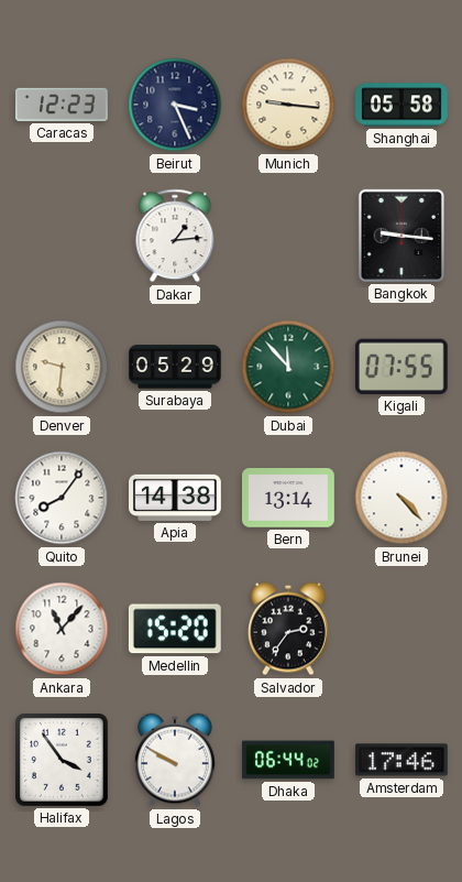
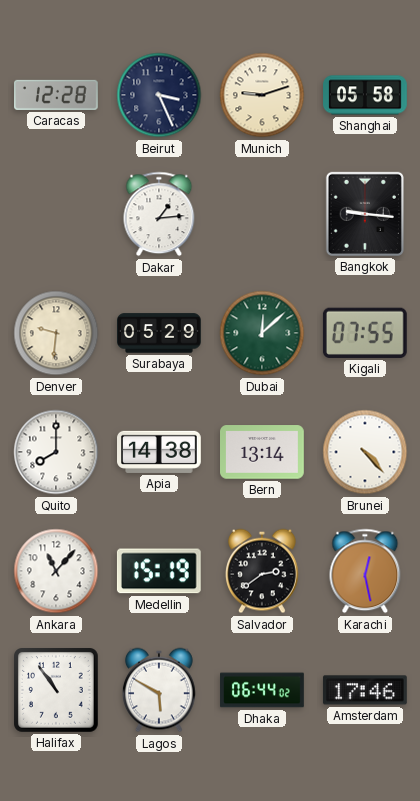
Caracas: 12:23 -> 12:28 (57, 95)
Munich: 9:16 -> 9:12 (262, 95)
Dubai: 11:53 -> 12:08 (262, 333)
Quito: 8:06 -> 8:00 (56, 452)
Medellin: 15:20 -> 15:19 (159, 571)
Salvador: 2:36 -> 2:39 (262, 571)
Karachi: none -> 12:28 (365, 571)
Halifax: 3:54 -> 10:54 (57, 691)
Lagos: 9:50 -> 5:50 (159, 690)
